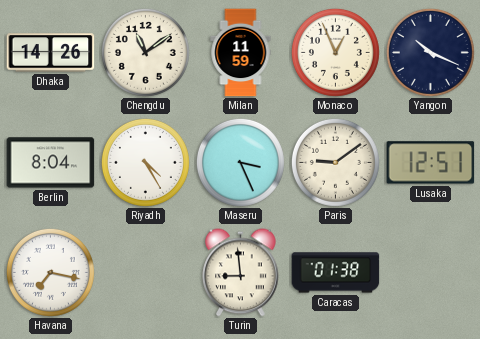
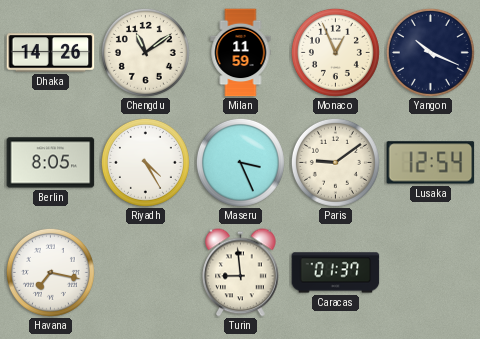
Berlin: 8:04 -> 8:05 (51, 163)
Lusaka: 12:51 -> 12:54 (431, 163)
Caracas: 01:38 -> 01:37 (336, 273)
